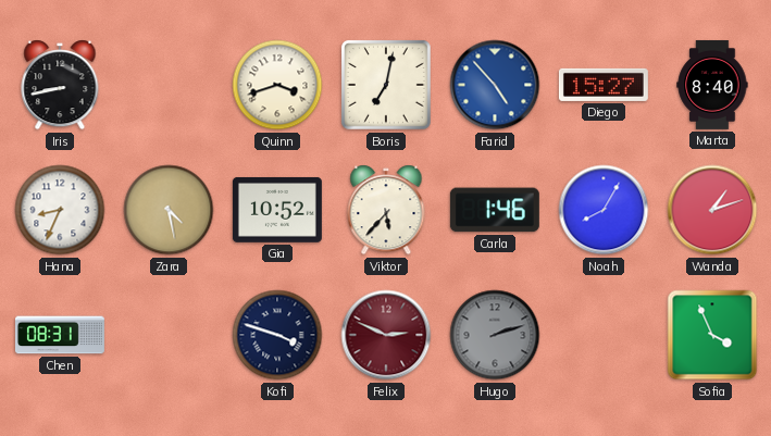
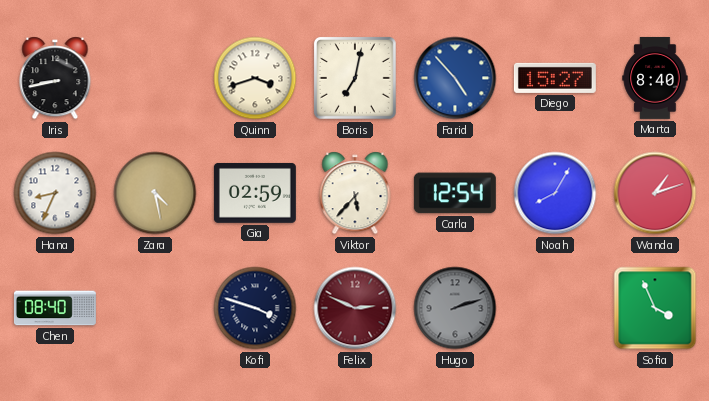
Gia: 10:52 -> 02:59 (255, 193)
Carla: 1:46 -> 12:54 (455, 193)
Chen: 08:31 -> 08:40 (55, 308)
